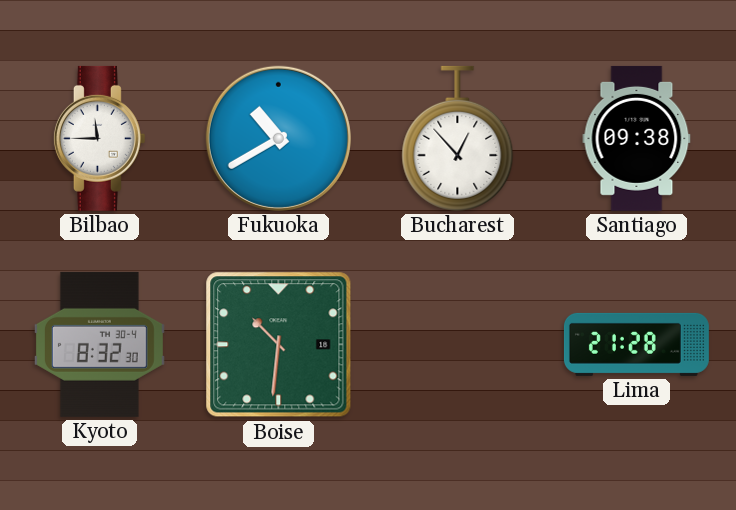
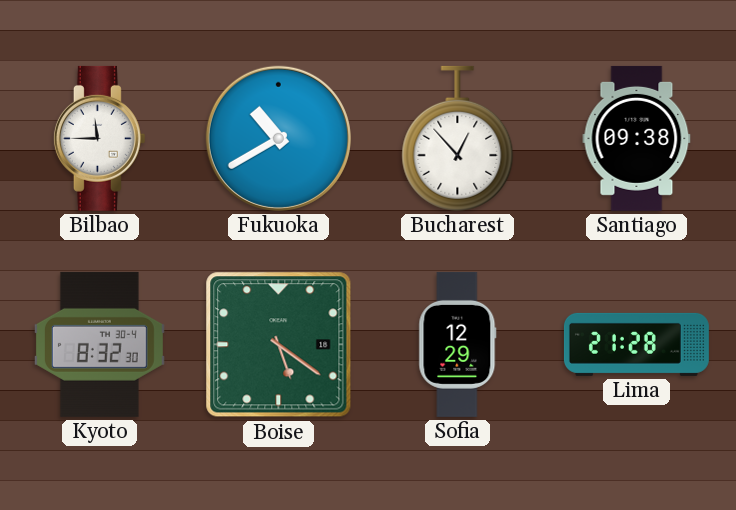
Boise: 10:31 -> 5:21 (279, 345)
Sofia: none -> 12:29 (458, 344)
